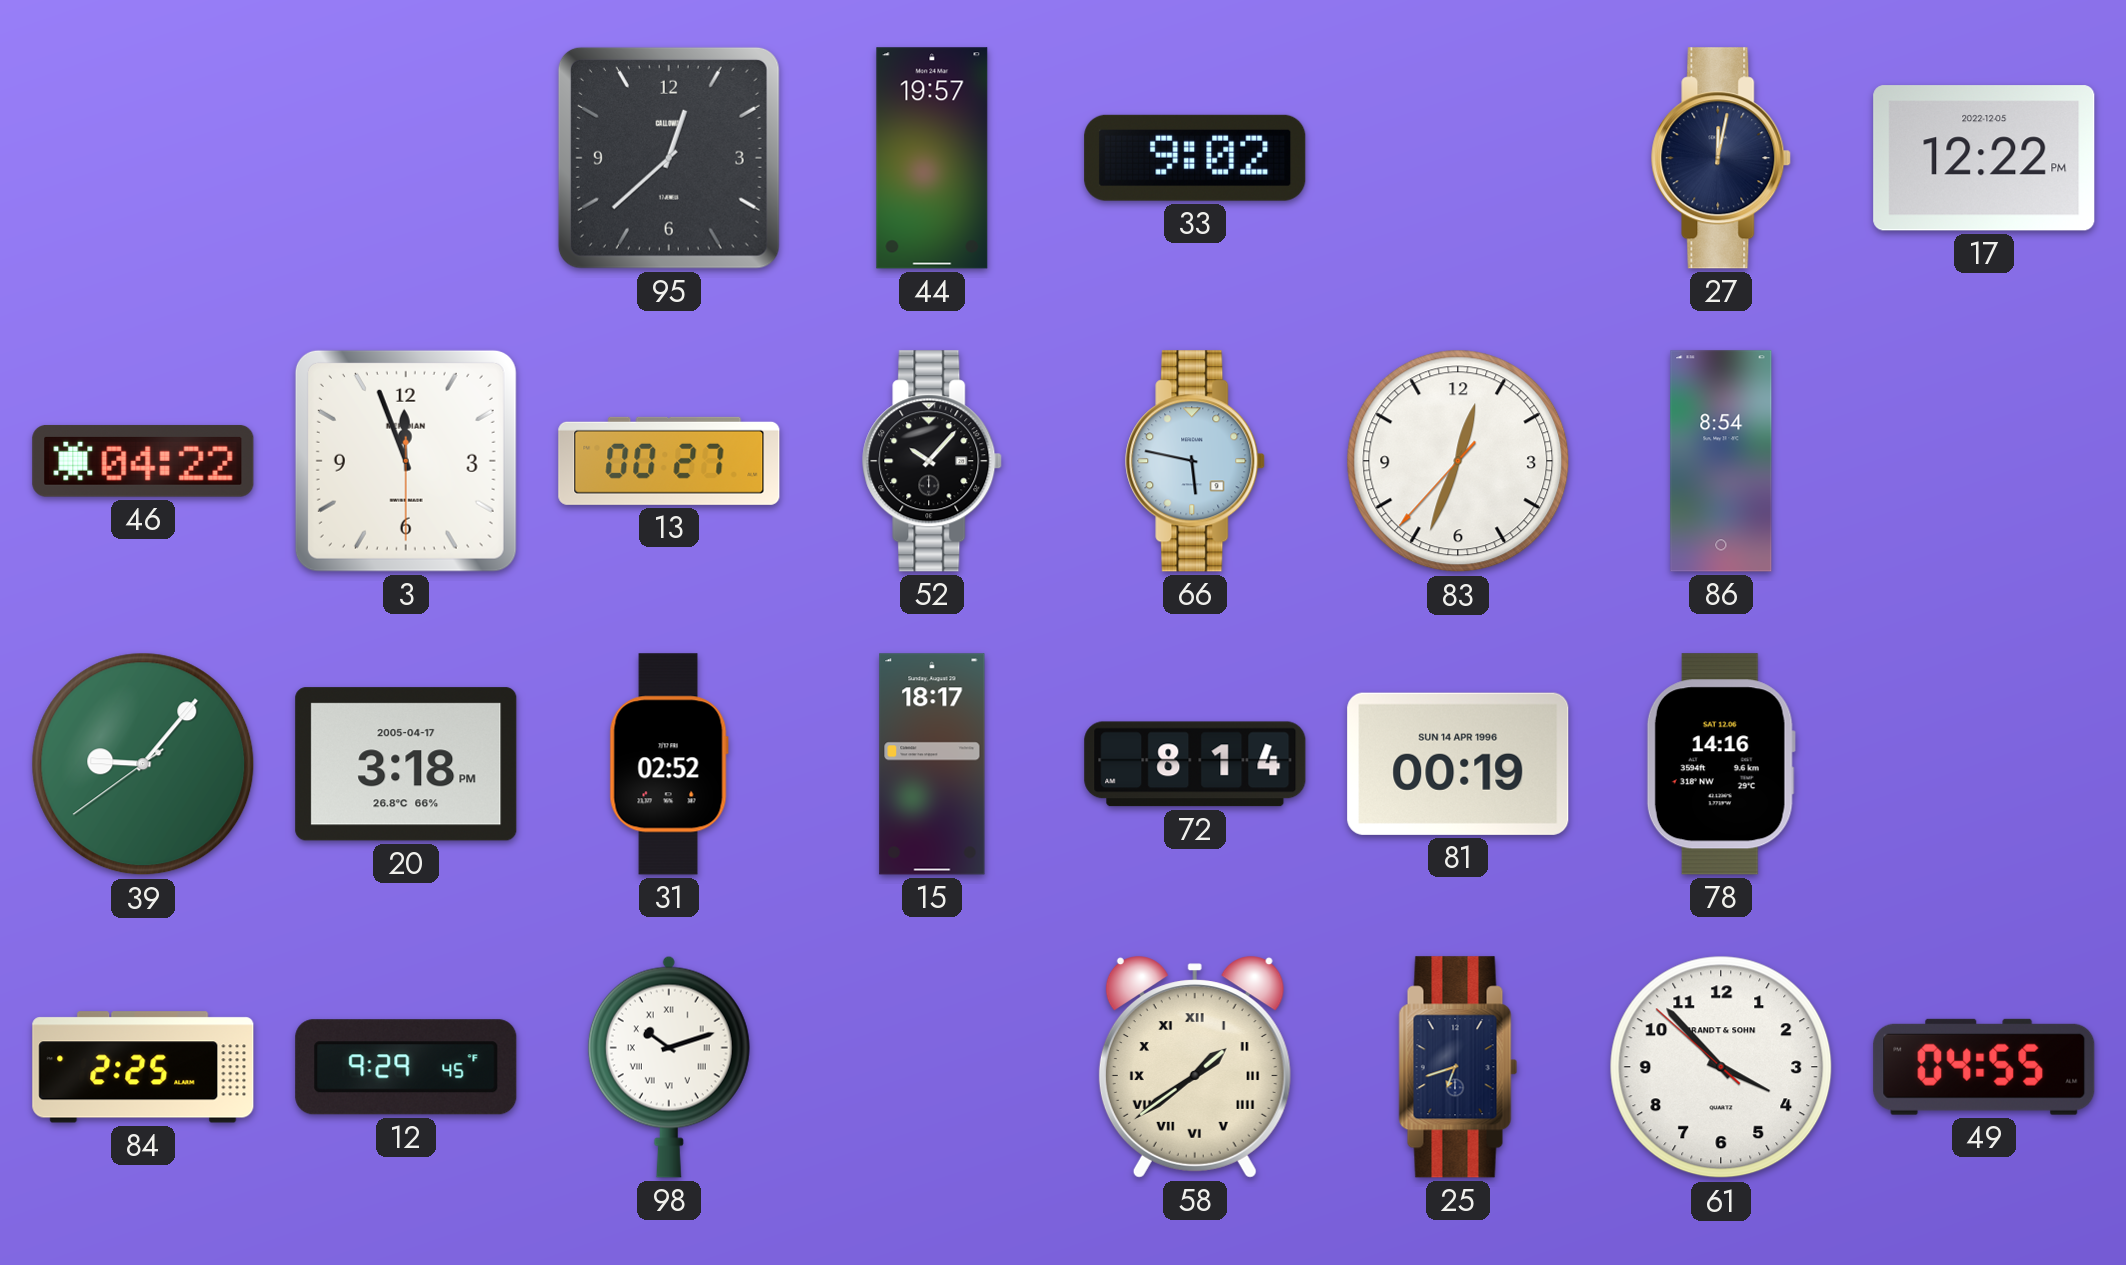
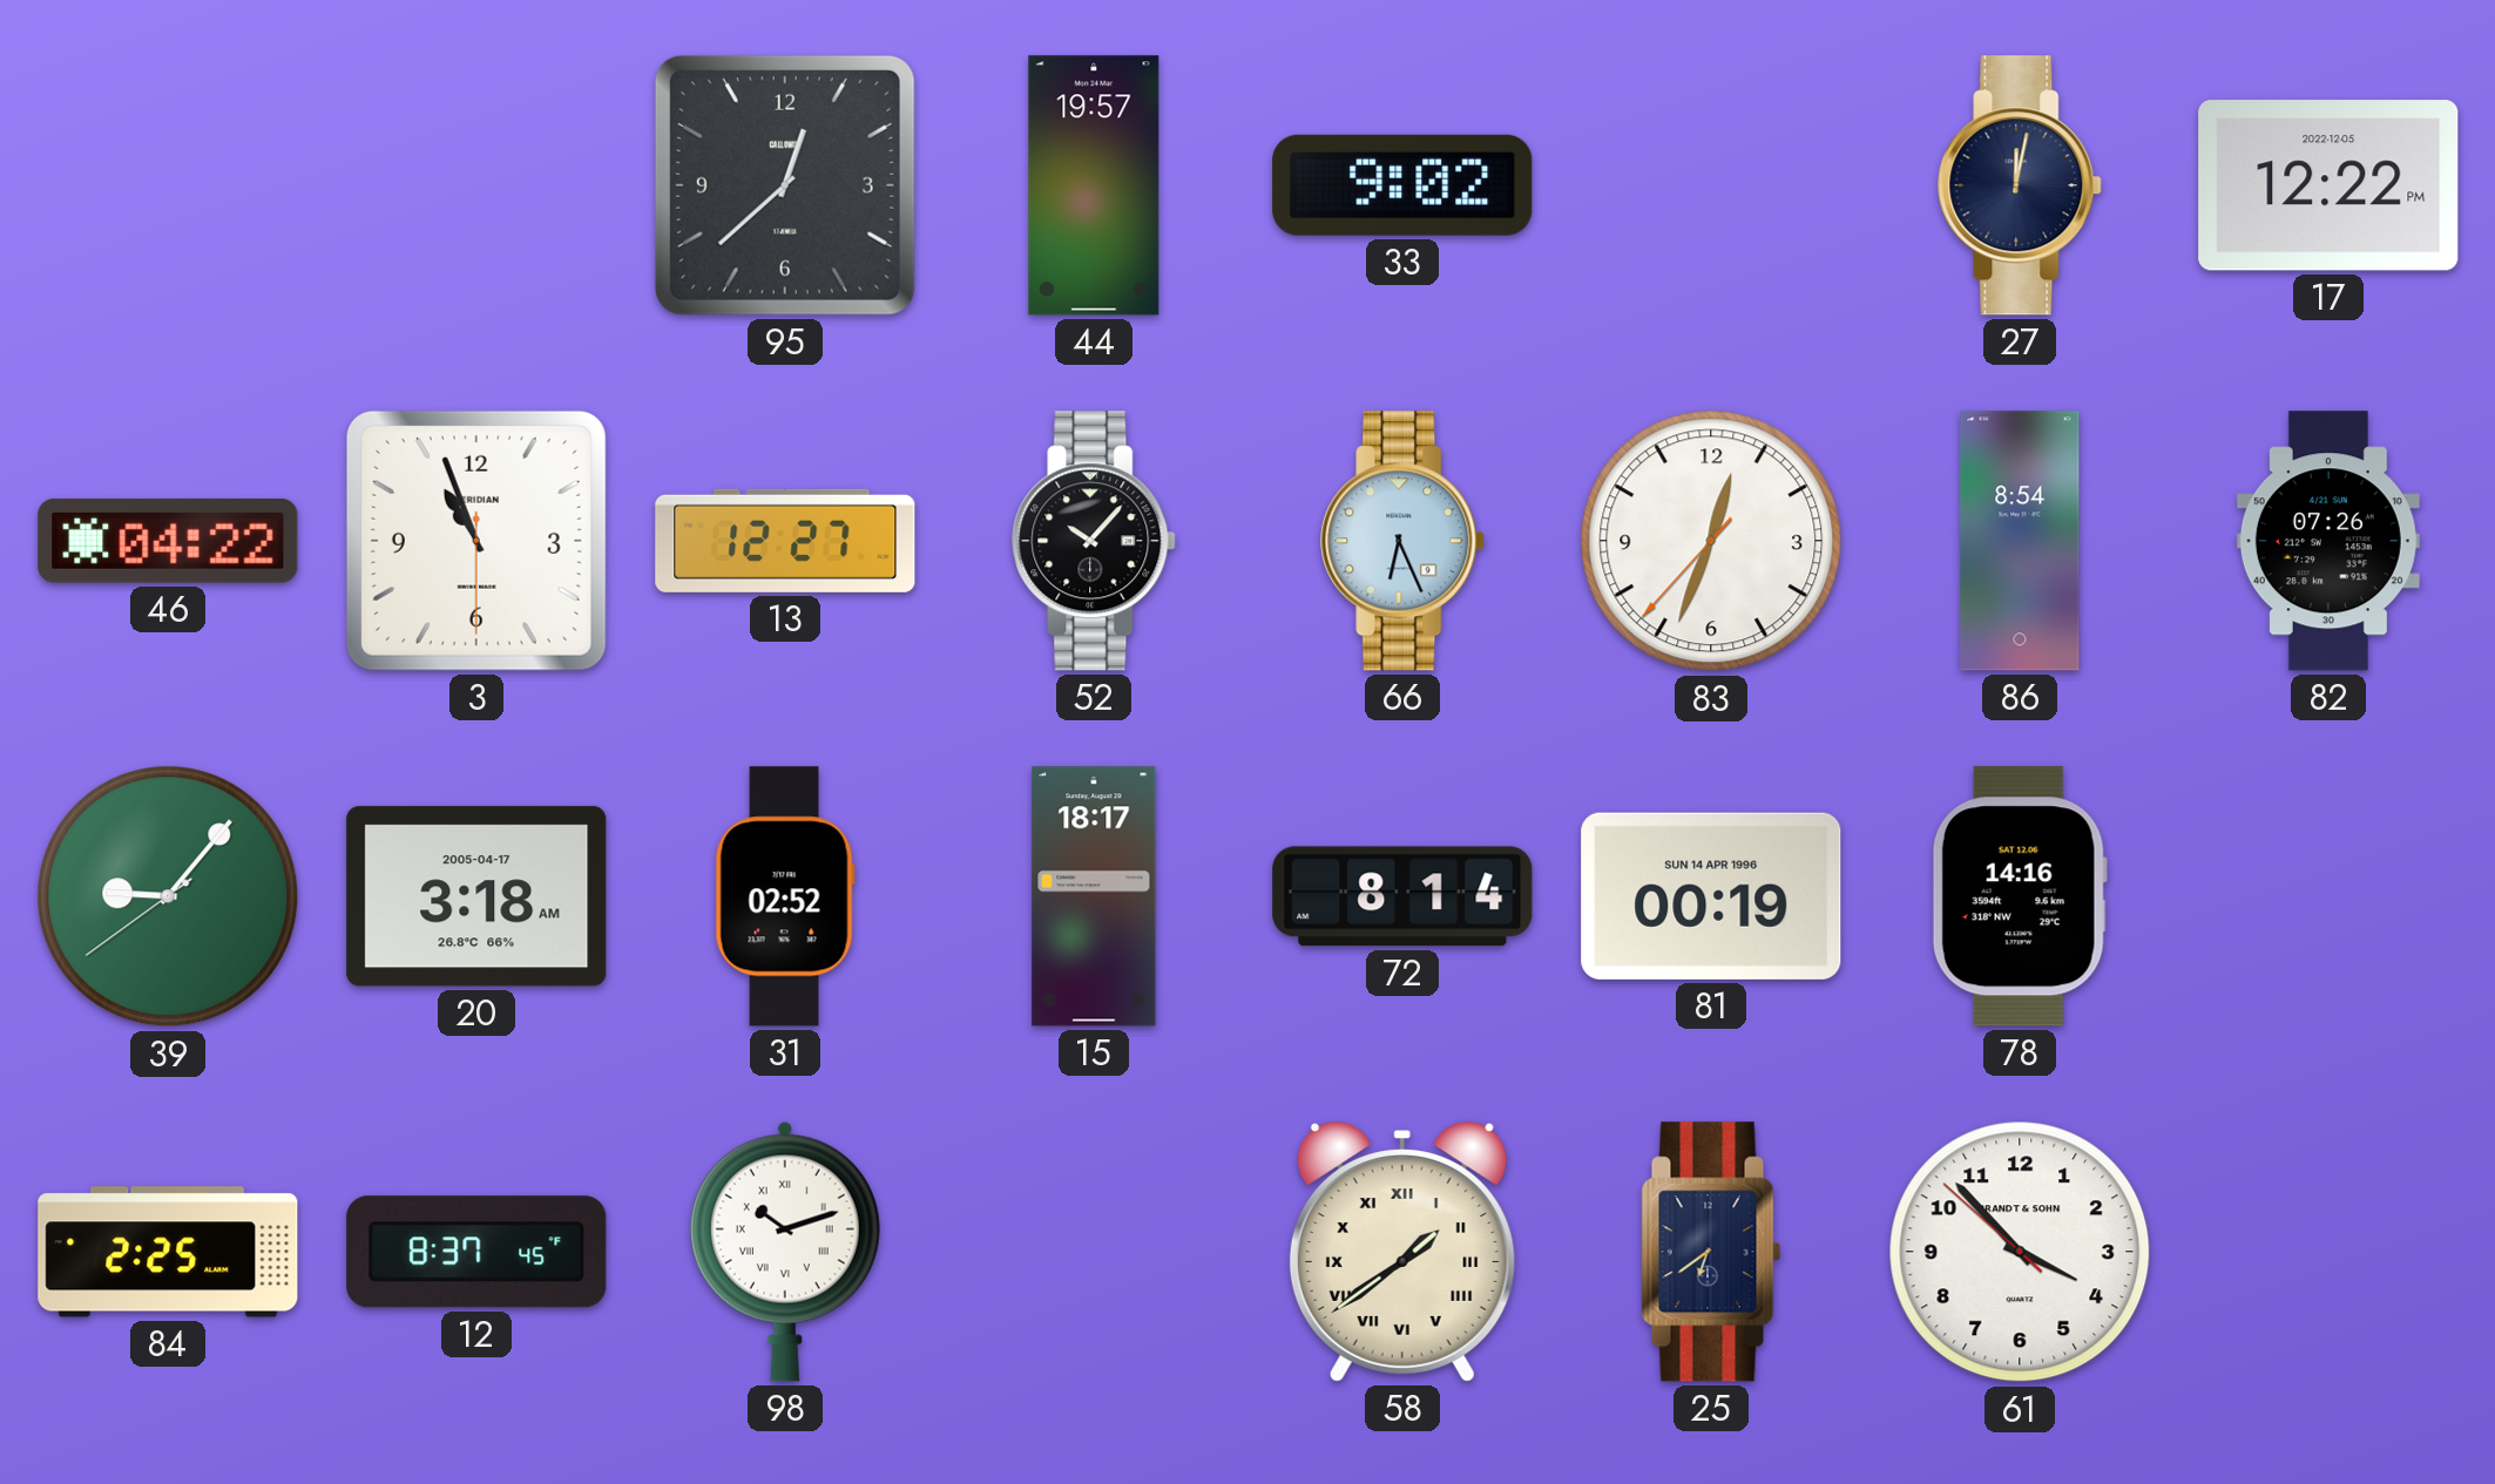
3: 11:56 -> 10:56 (476, 541)
13: 00:27 -> 12:27 (785, 541)
66: 5:47 -> 6:26 (1404, 541)
82: none -> 07:26 (2328, 541)
20: 3:18 PM -> 3:18 AM (476, 896)
12: 9:29 -> 8:37 (476, 1252)
25: 6:42 -> 6:39 (1711, 1252)
49: 04:55 -> none (1984, 1067)
